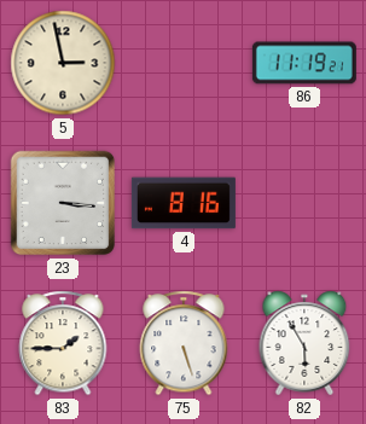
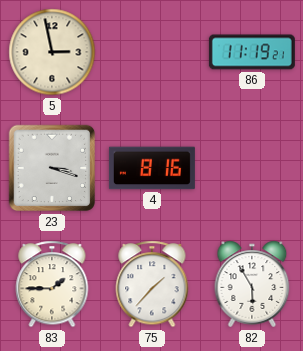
23: 3:16 -> 3:18 (52, 168)
75: 5:27 -> 1:37 (152, 284)
